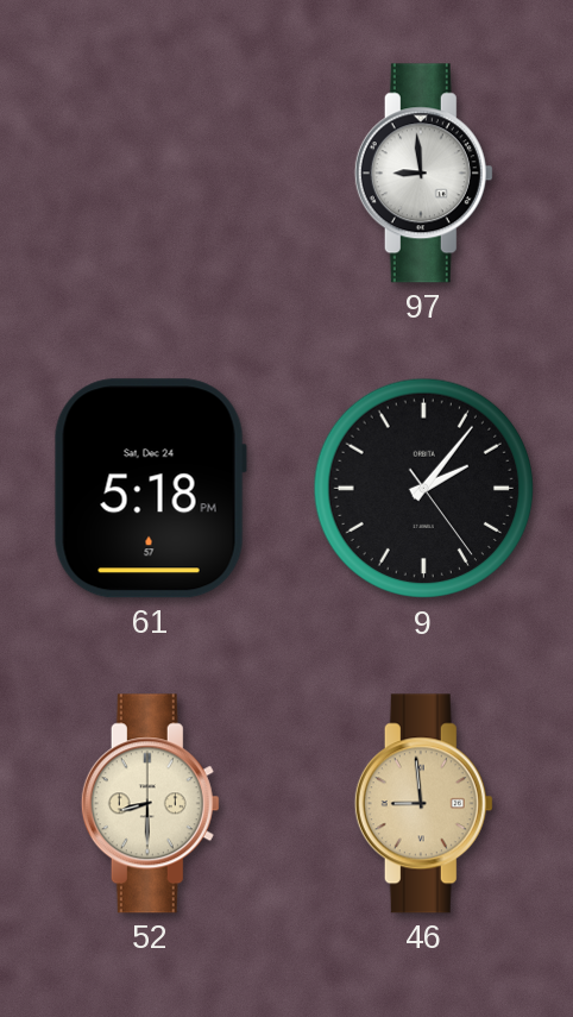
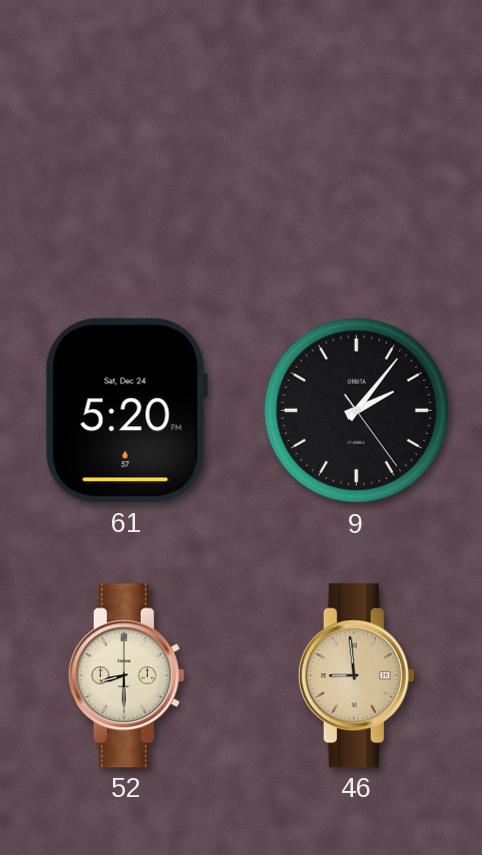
97: 8:59 -> none (423, 174)
61: 5:18 -> 5:20 (126, 411)
